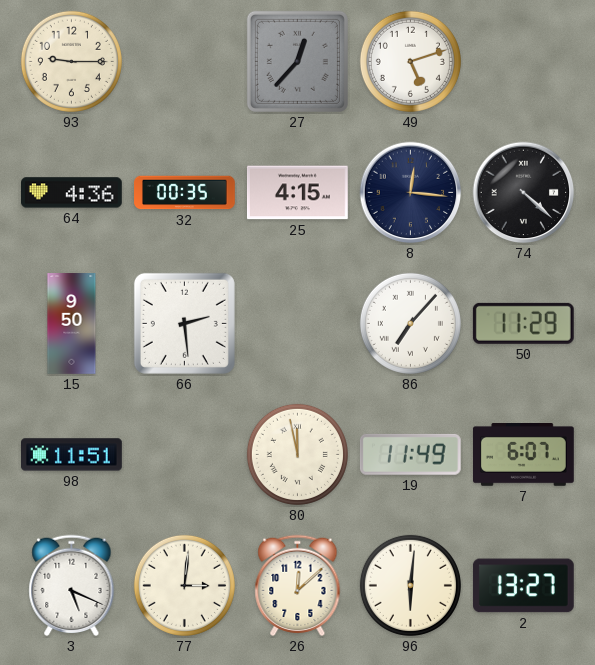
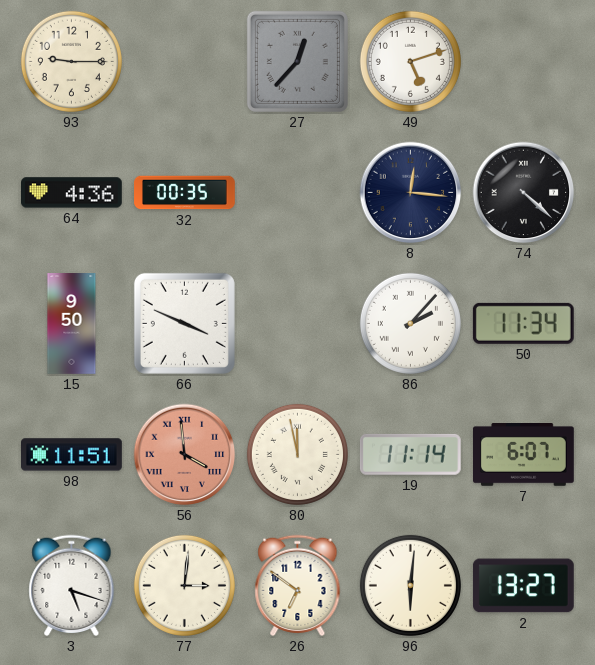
25: 4:15 -> none (298, 193)
66: 2:29 -> 3:49 (184, 323)
86: 7:07 -> 2:07 (410, 323)
50: 11:29 -> 11:34 (523, 323)
56: none -> 3:59 (185, 455)
19: 11:49 -> 11:14 (410, 454)
3: 5:19 -> 5:18 (72, 586)
26: 12:08 -> 6:51 (298, 586)
